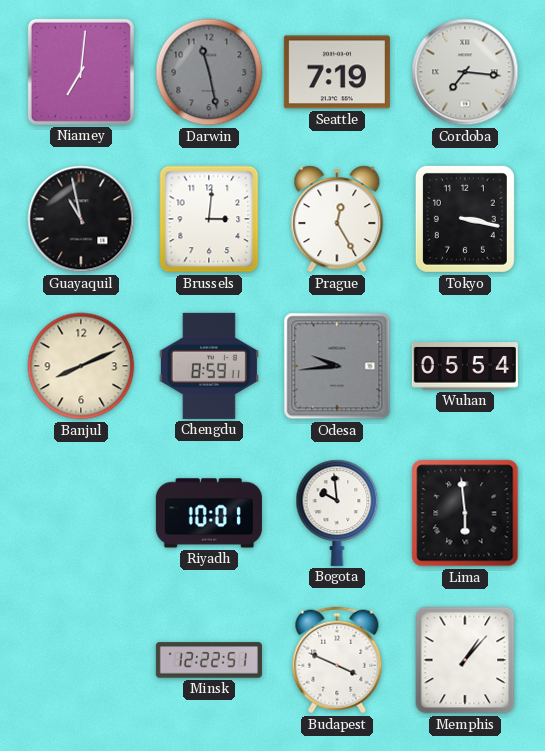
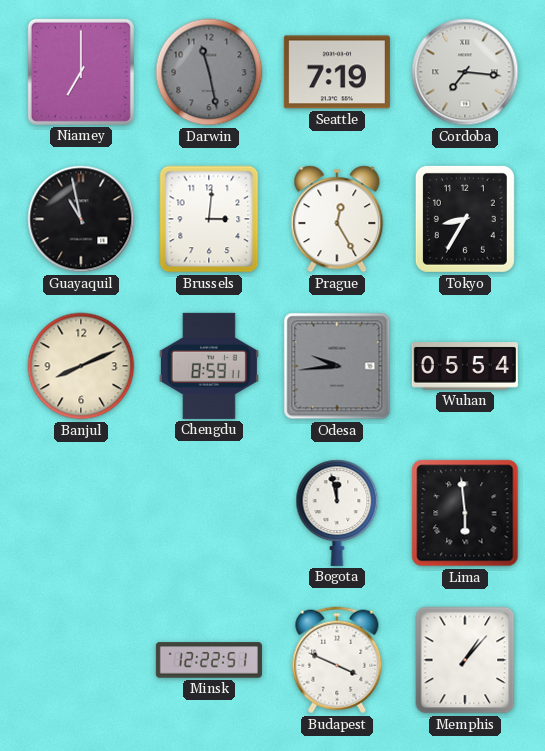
Niamey: 7:01 -> 7:00 (81, 72)
Tokyo: 3:17 -> 8:35 (465, 219)
Riyadh: 10:01 -> none (209, 513)
Bogota: 9:59 -> 11:58 (337, 513)
